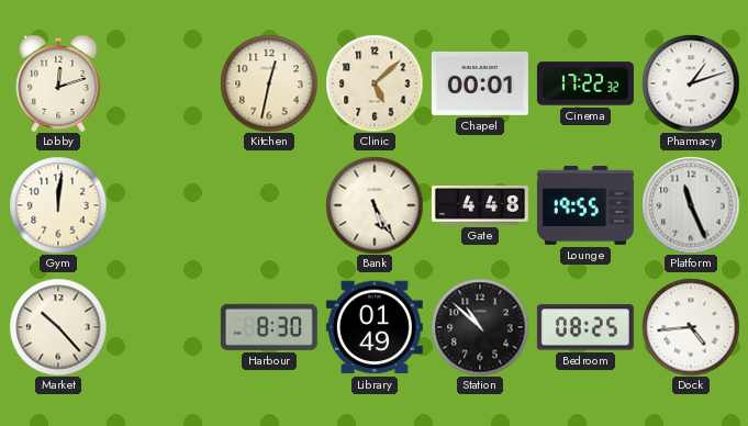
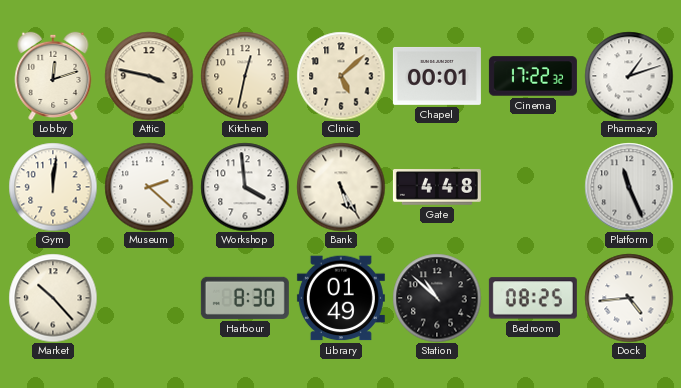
Attic: none -> 3:47 (149, 76)
Museum: none -> 2:22 (149, 187)
Workshop: none -> 3:59 (245, 187)
Lounge: 19:55 -> none (585, 206)
